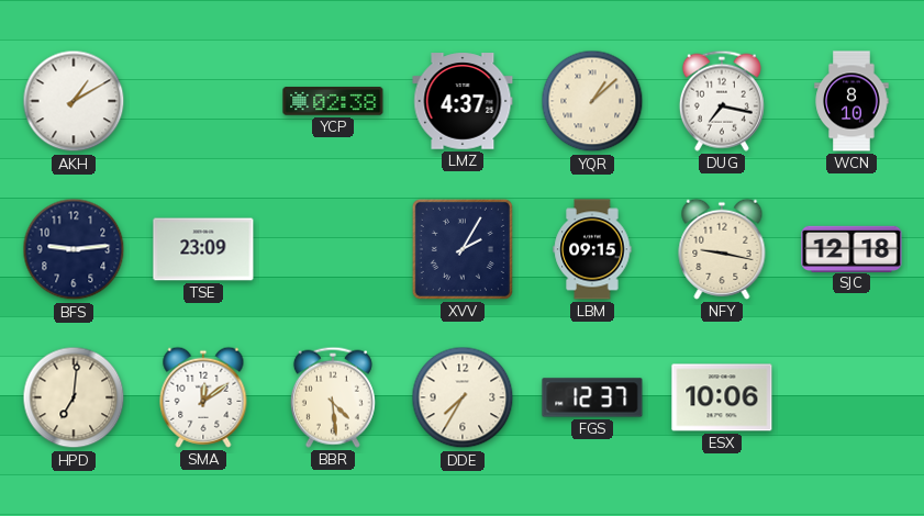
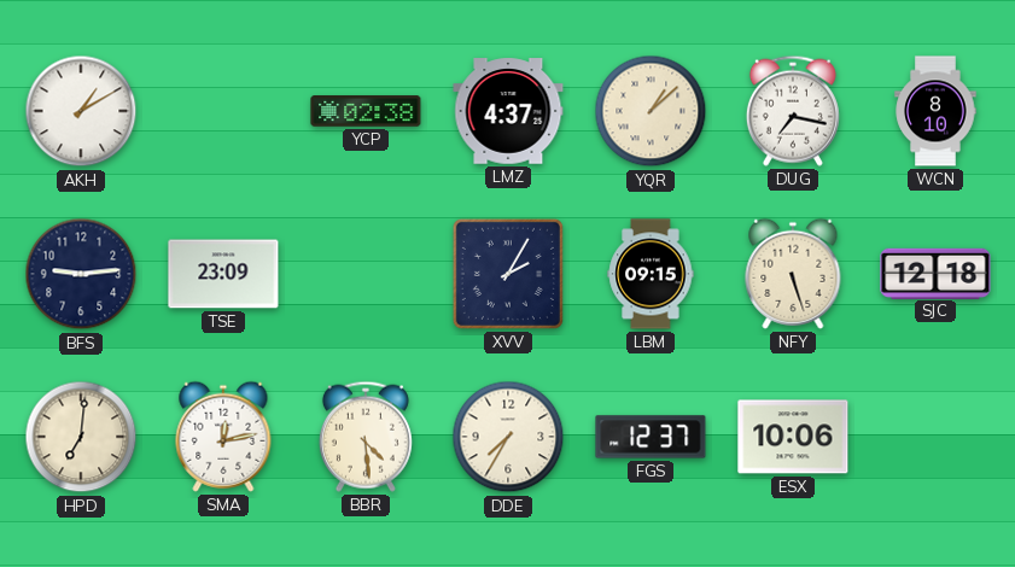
NFY: 9:17 -> 5:27 (793, 274)
SMA: 12:09 -> 12:13 (223, 437)
